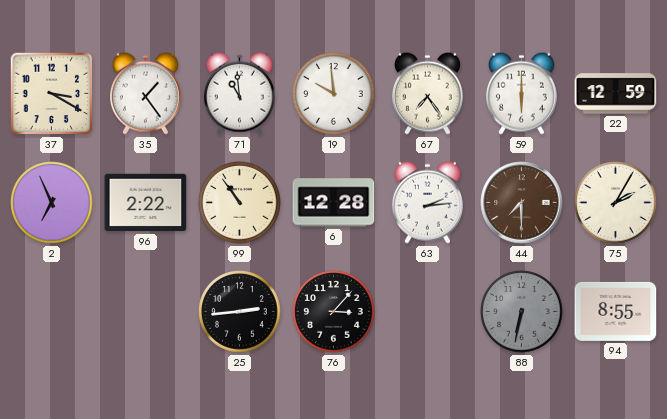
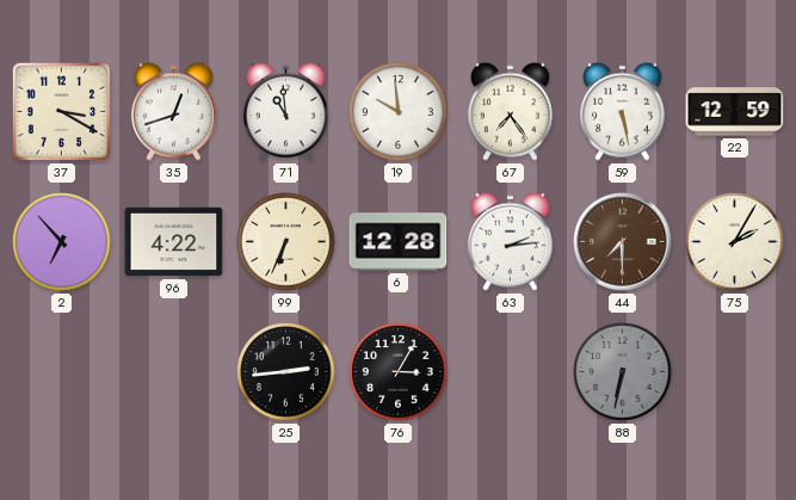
35: 1:24 -> 12:42 (173, 111)
59: 6:00 -> 5:28 (622, 111)
2: 6:56 -> 6:53 (62, 242)
96: 2:22 -> 4:22 (174, 242)
99: 10:54 -> 6:34 (286, 242)
76: 3:07 -> 3:05 (399, 372)
94: 8:55 -> none (616, 311)
